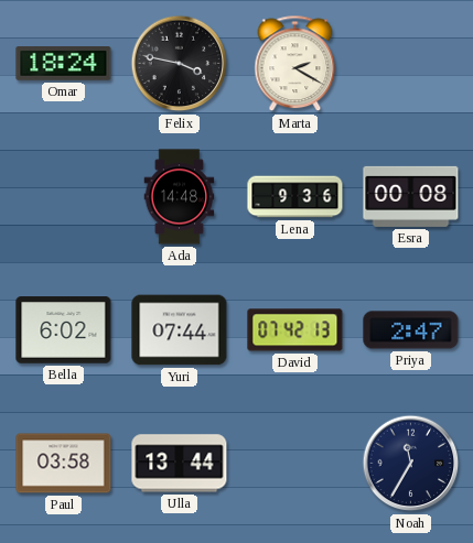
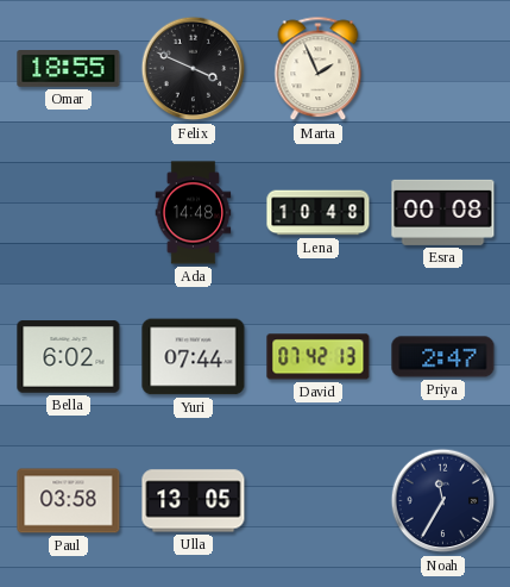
Omar: 18:24 -> 18:55 (69, 69)
Felix: 3:47 -> 3:49 (194, 69)
Marta: 2:20 -> 1:56 (319, 69)
Lena: 9:36 -> 10:48 (319, 213)
Ulla: 13:44 -> 13:05 (194, 501)
